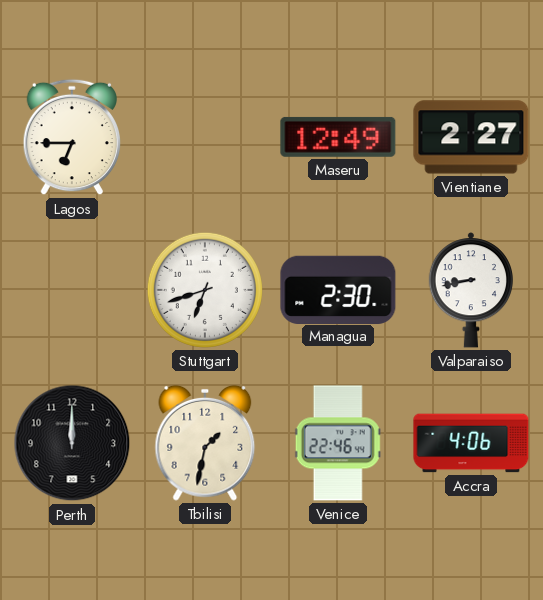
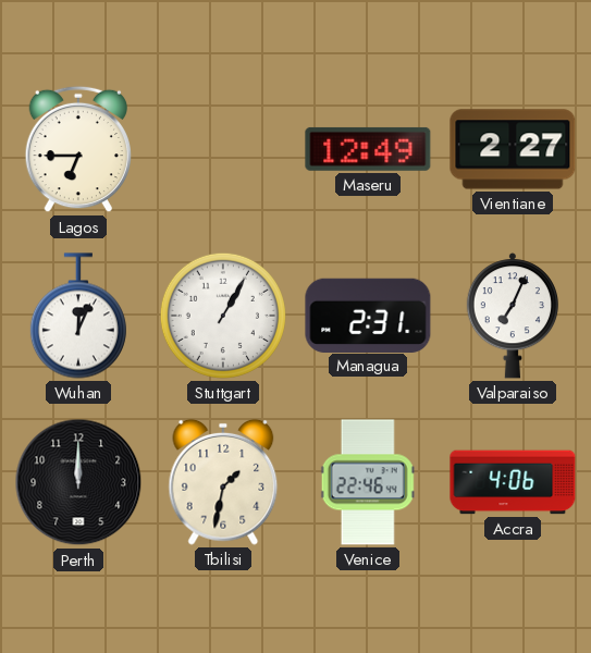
Wuhan: none -> 12:04 (78, 316)
Stuttgart: 6:42 -> 1:05 (223, 316)
Managua: 2:30 -> 2:31 (368, 315)
Valparaiso: 8:43 -> 7:04 (512, 316)
